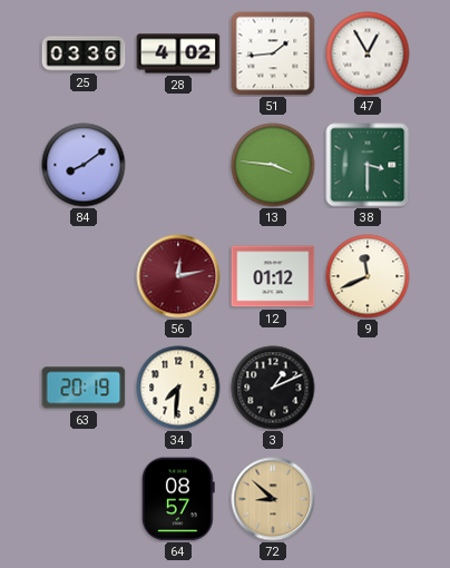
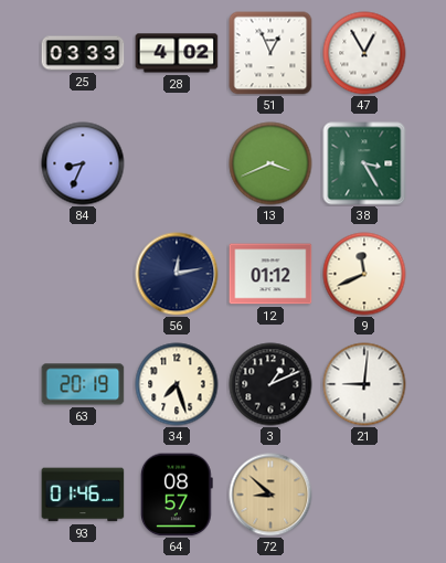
25: 03:36 -> 03:33 (83, 53)
51: 1:44 -> 12:56 (270, 53)
84: 8:09 -> 8:34 (83, 163)
13: 3:46 -> 3:41 (270, 163)
38: 3:30 -> 3:25 (364, 163)
56 dial: burgundy -> navy (177, 274)
34: 7:31 -> 7:27 (177, 384)
21: none -> 9:01 (364, 384)
93: none -> 01:46 (83, 495)
